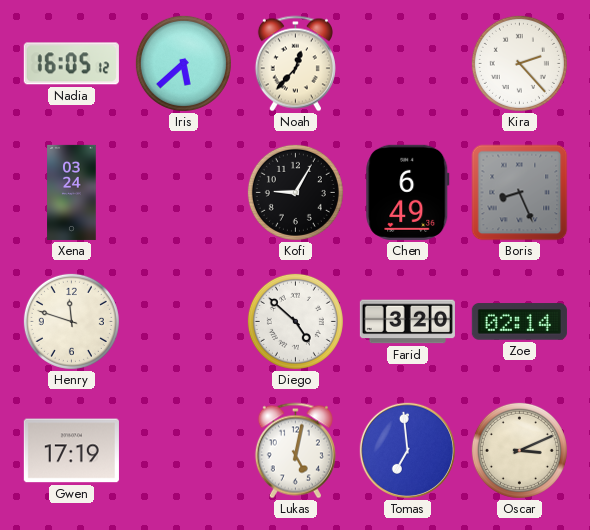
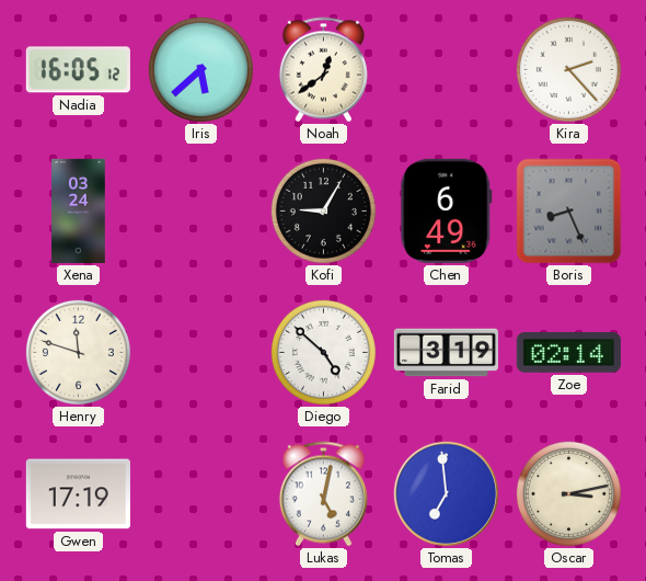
Noah: 12:37 -> 12:39 (323, 70)
Farid: 3:20 -> 3:19 (446, 353)
Oscar: 3:11 -> 3:13 (568, 493)
